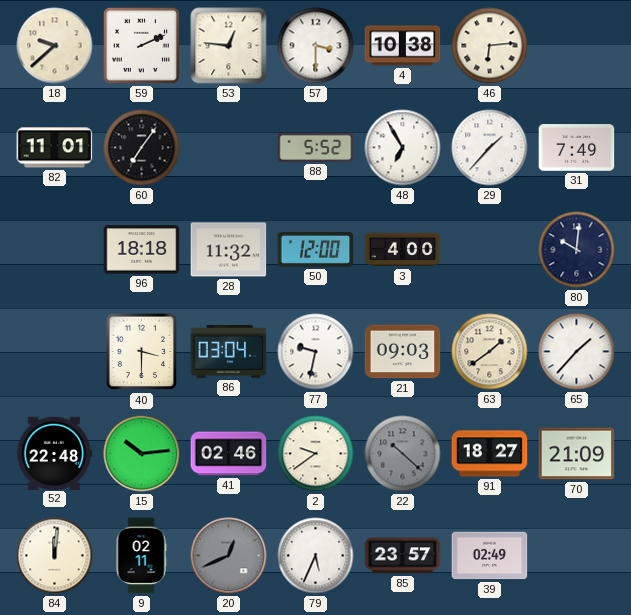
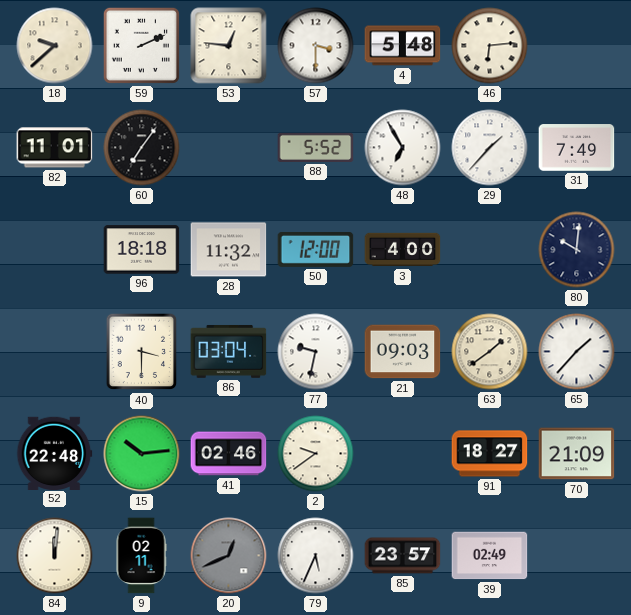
4: 10:38 -> 5:48 (403, 46)
22: 10:22 -> none (403, 454)
